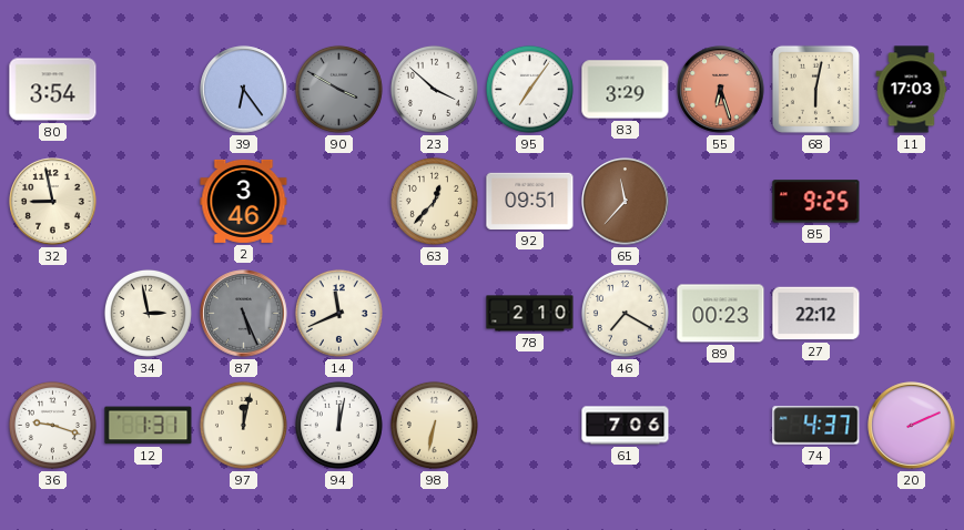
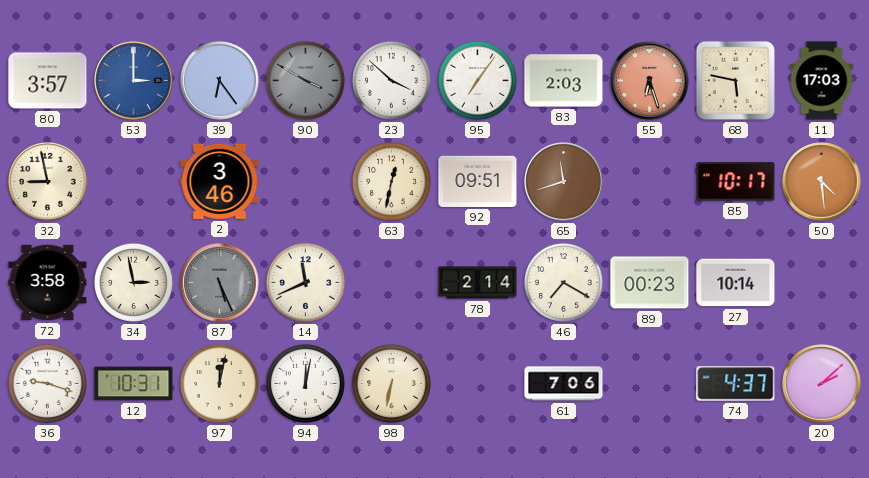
80: 3:54 -> 3:57 (48, 81)
53: none -> 3:00 (134, 81)
83: 3:29 -> 2:03 (564, 81)
68: 6:02 -> 5:47 (735, 80)
63: 12:37 -> 12:32 (391, 181)
65: 11:37 -> 11:42 (564, 182)
85: 9:25 -> 10:17 (736, 182)
50: none -> 4:29 (822, 182)
72: none -> 3:58 (48, 283)
78: 2:10 -> 2:14 (478, 283)
27: 22:12 -> 10:14 (736, 283)
12: 1:31 -> 10:31 (134, 384)
20: 2:11 -> 2:08 (822, 384)
